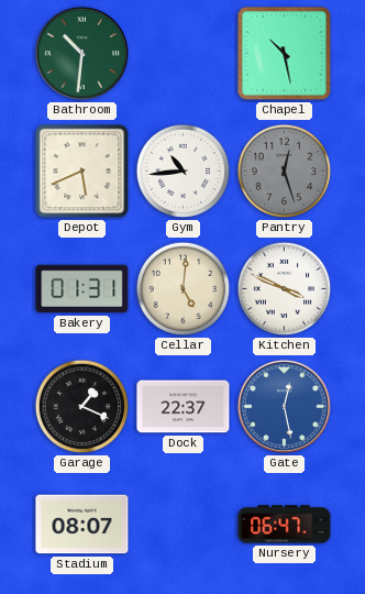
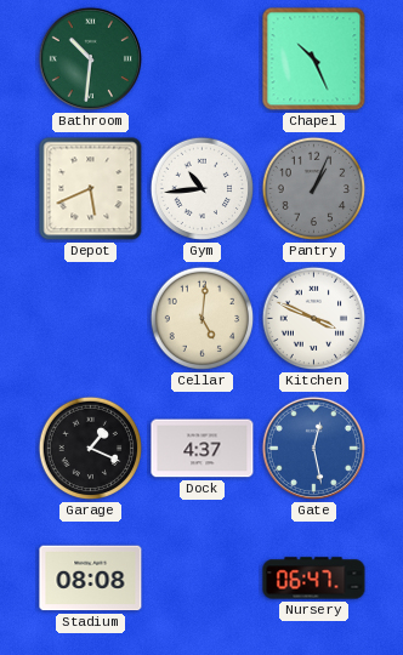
Chapel: 10:28 -> 10:26 (314, 59)
Pantry: 12:27 -> 1:04 (314, 189)
Bakery: 01:31 -> none (82, 289)
Dock: 22:37 -> 4:37 (203, 449)
Stadium: 08:07 -> 08:08 (91, 579)
